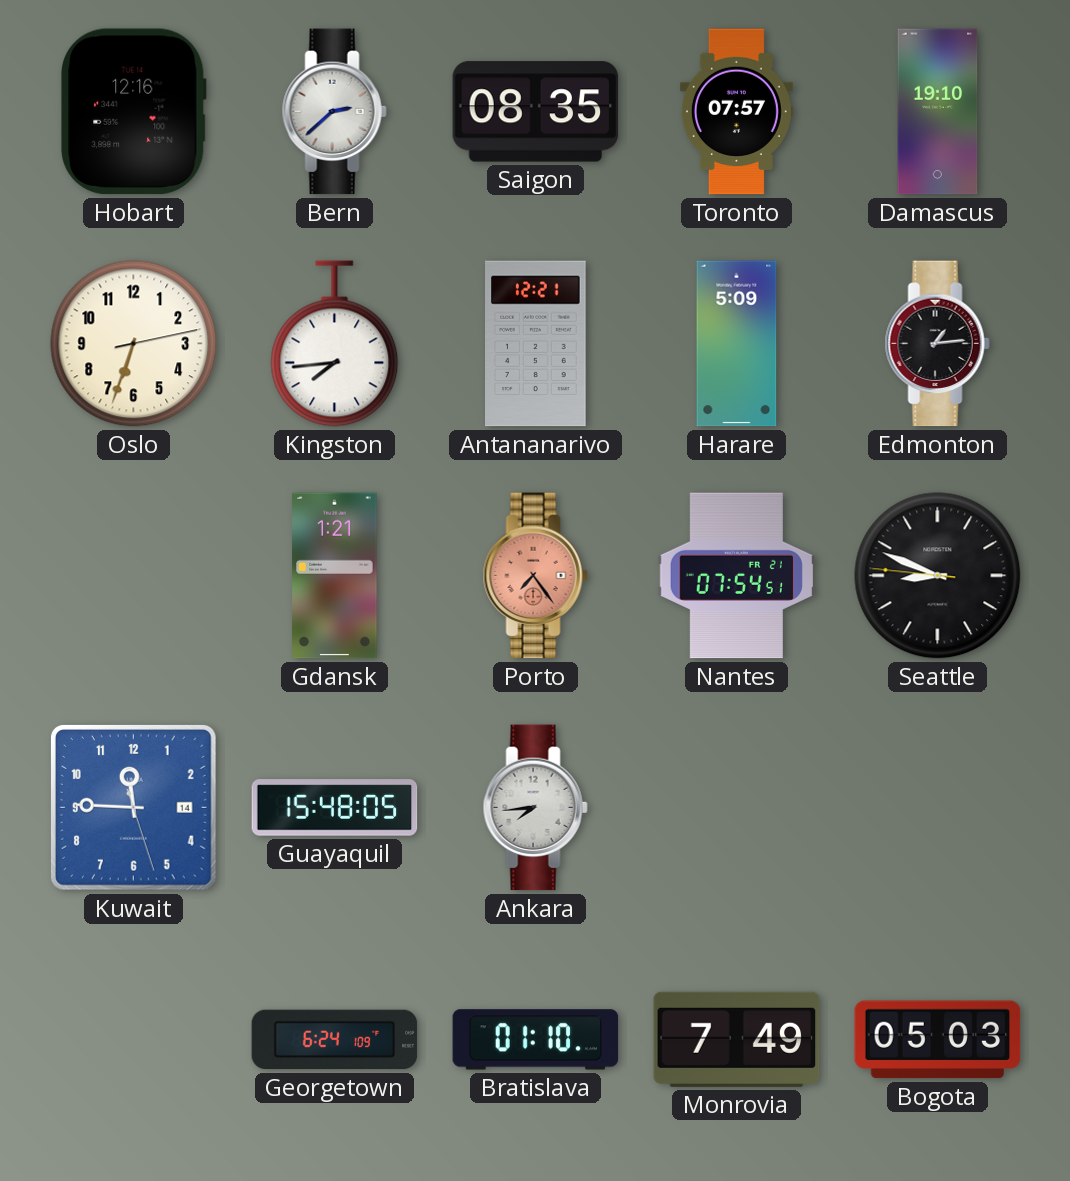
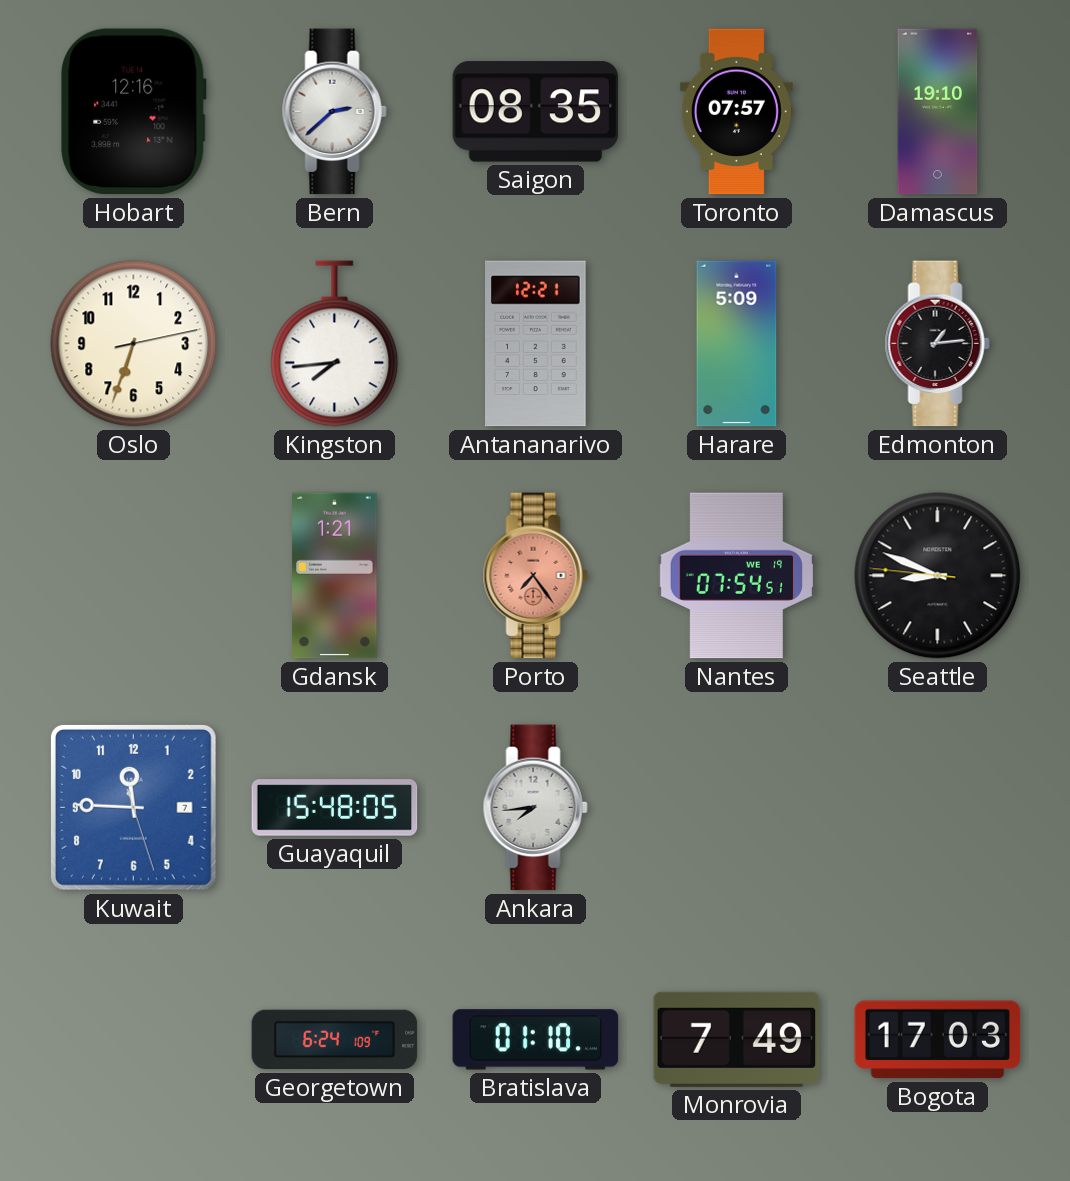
Nantes date: FR 21 -> WE 19 (736, 576)
Kuwait date: 14 -> 7 (133, 807)
Bogota: 05:03 -> 17:03 (938, 1040)
